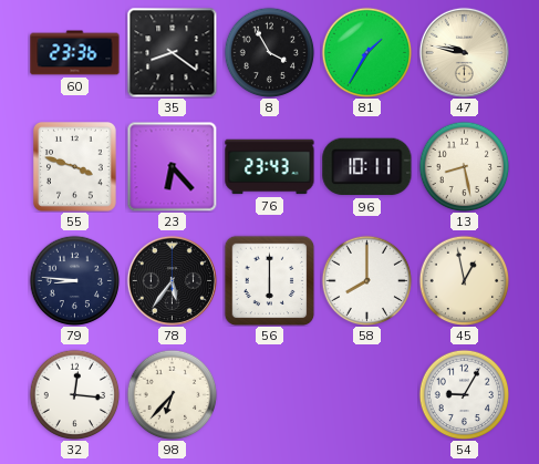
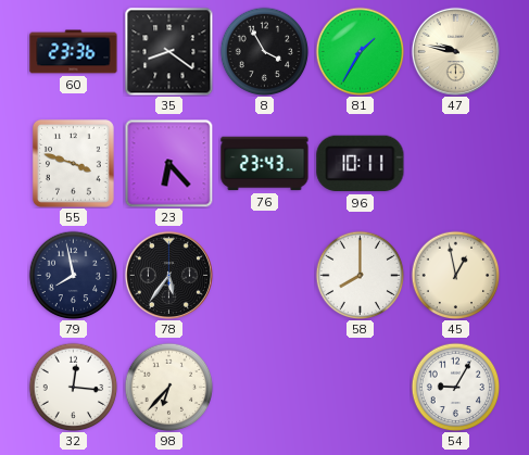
13: 8:28 -> none (464, 166)
79: 8:46 -> 7:58 (73, 275)
56: 6:00 -> none (269, 280)
